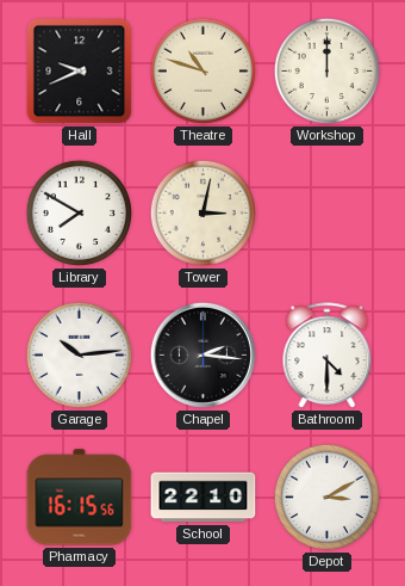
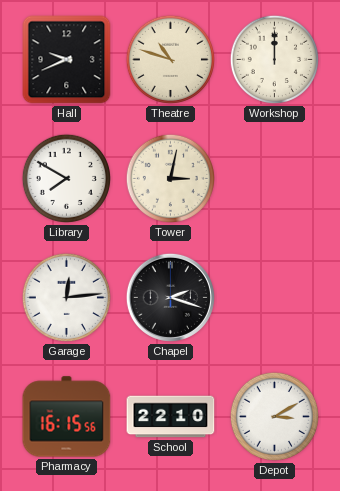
Garage: 10:14 -> 12:14 (66, 297)
Chapel: 2:16 -> 2:18 (170, 297)
Bathroom: 4:30 -> none (328, 356)
